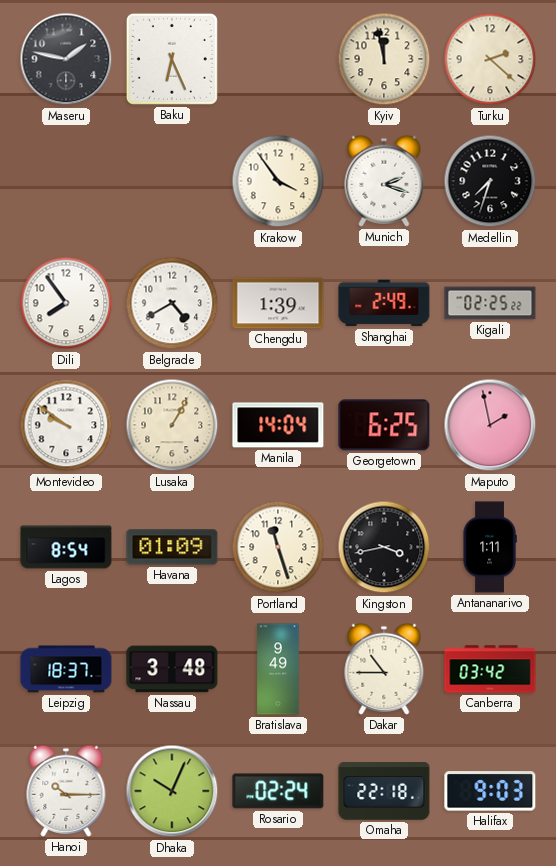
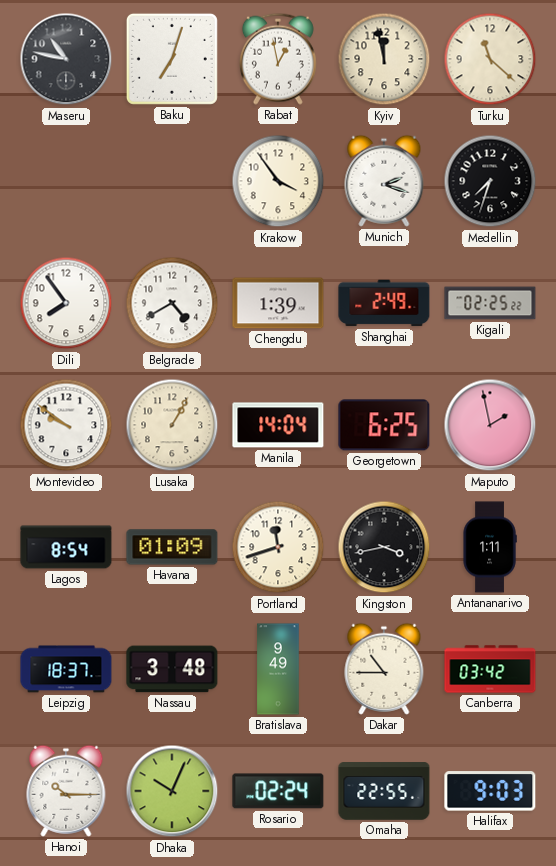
Maseru: 1:47 -> 10:47 (66, 59)
Baku: 6:26 -> 7:03 (172, 59)
Rabat: none -> 12:58 (278, 59)
Turku: 2:22 -> 11:22 (490, 59)
Portland: 11:27 -> 11:42 (278, 547)
Omaha: 22:18 -> 22:55 (384, 791)
